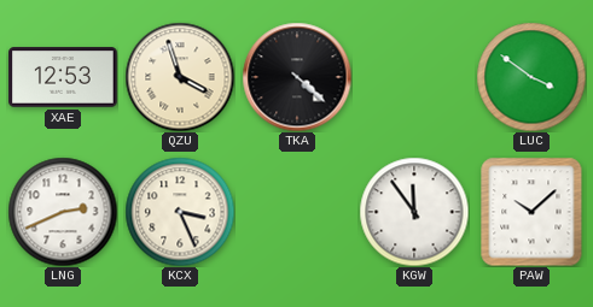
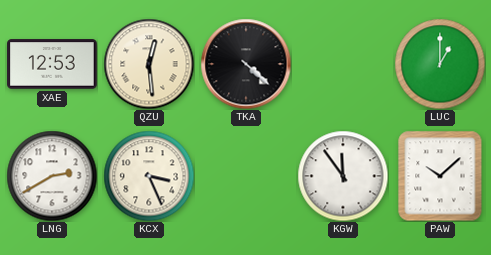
QZU: 3:57 -> 12:29 (149, 64)
LUC: 3:51 -> 1:00 (440, 64)
LNG: 2:41 -> 2:40 (52, 176)
